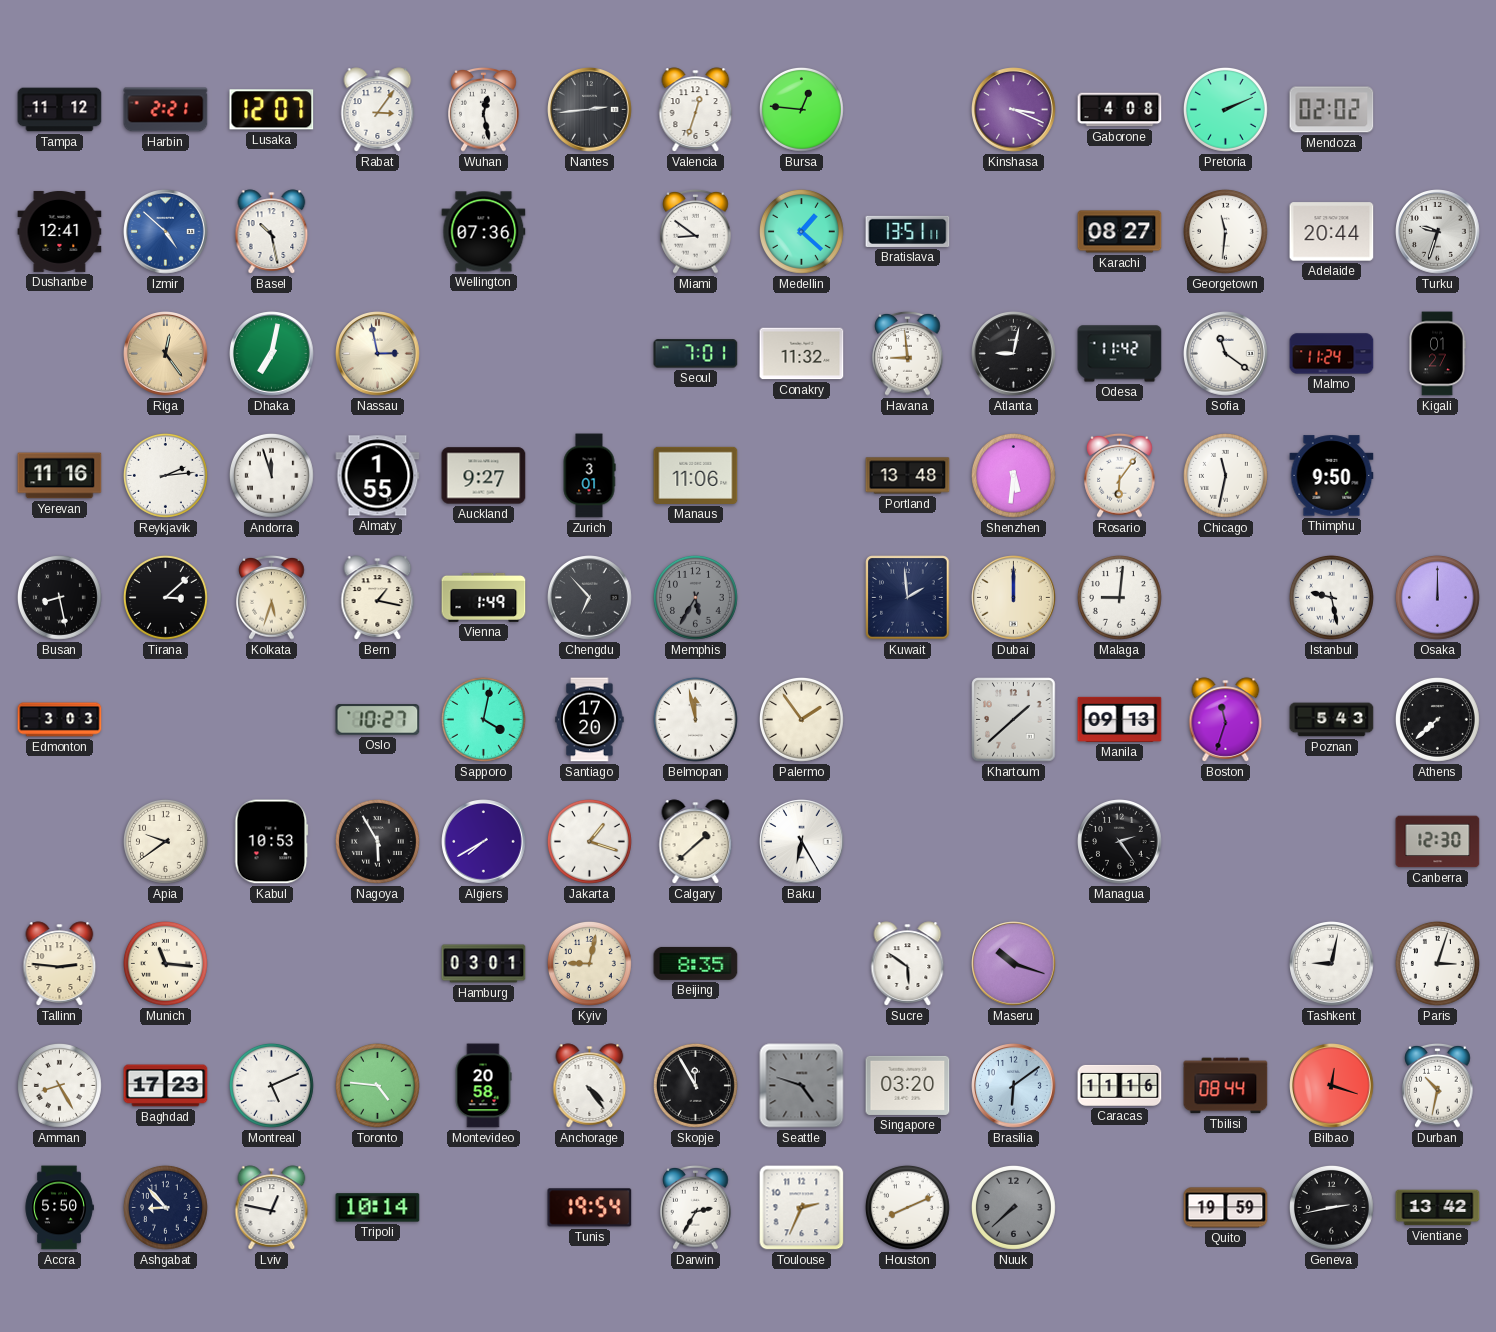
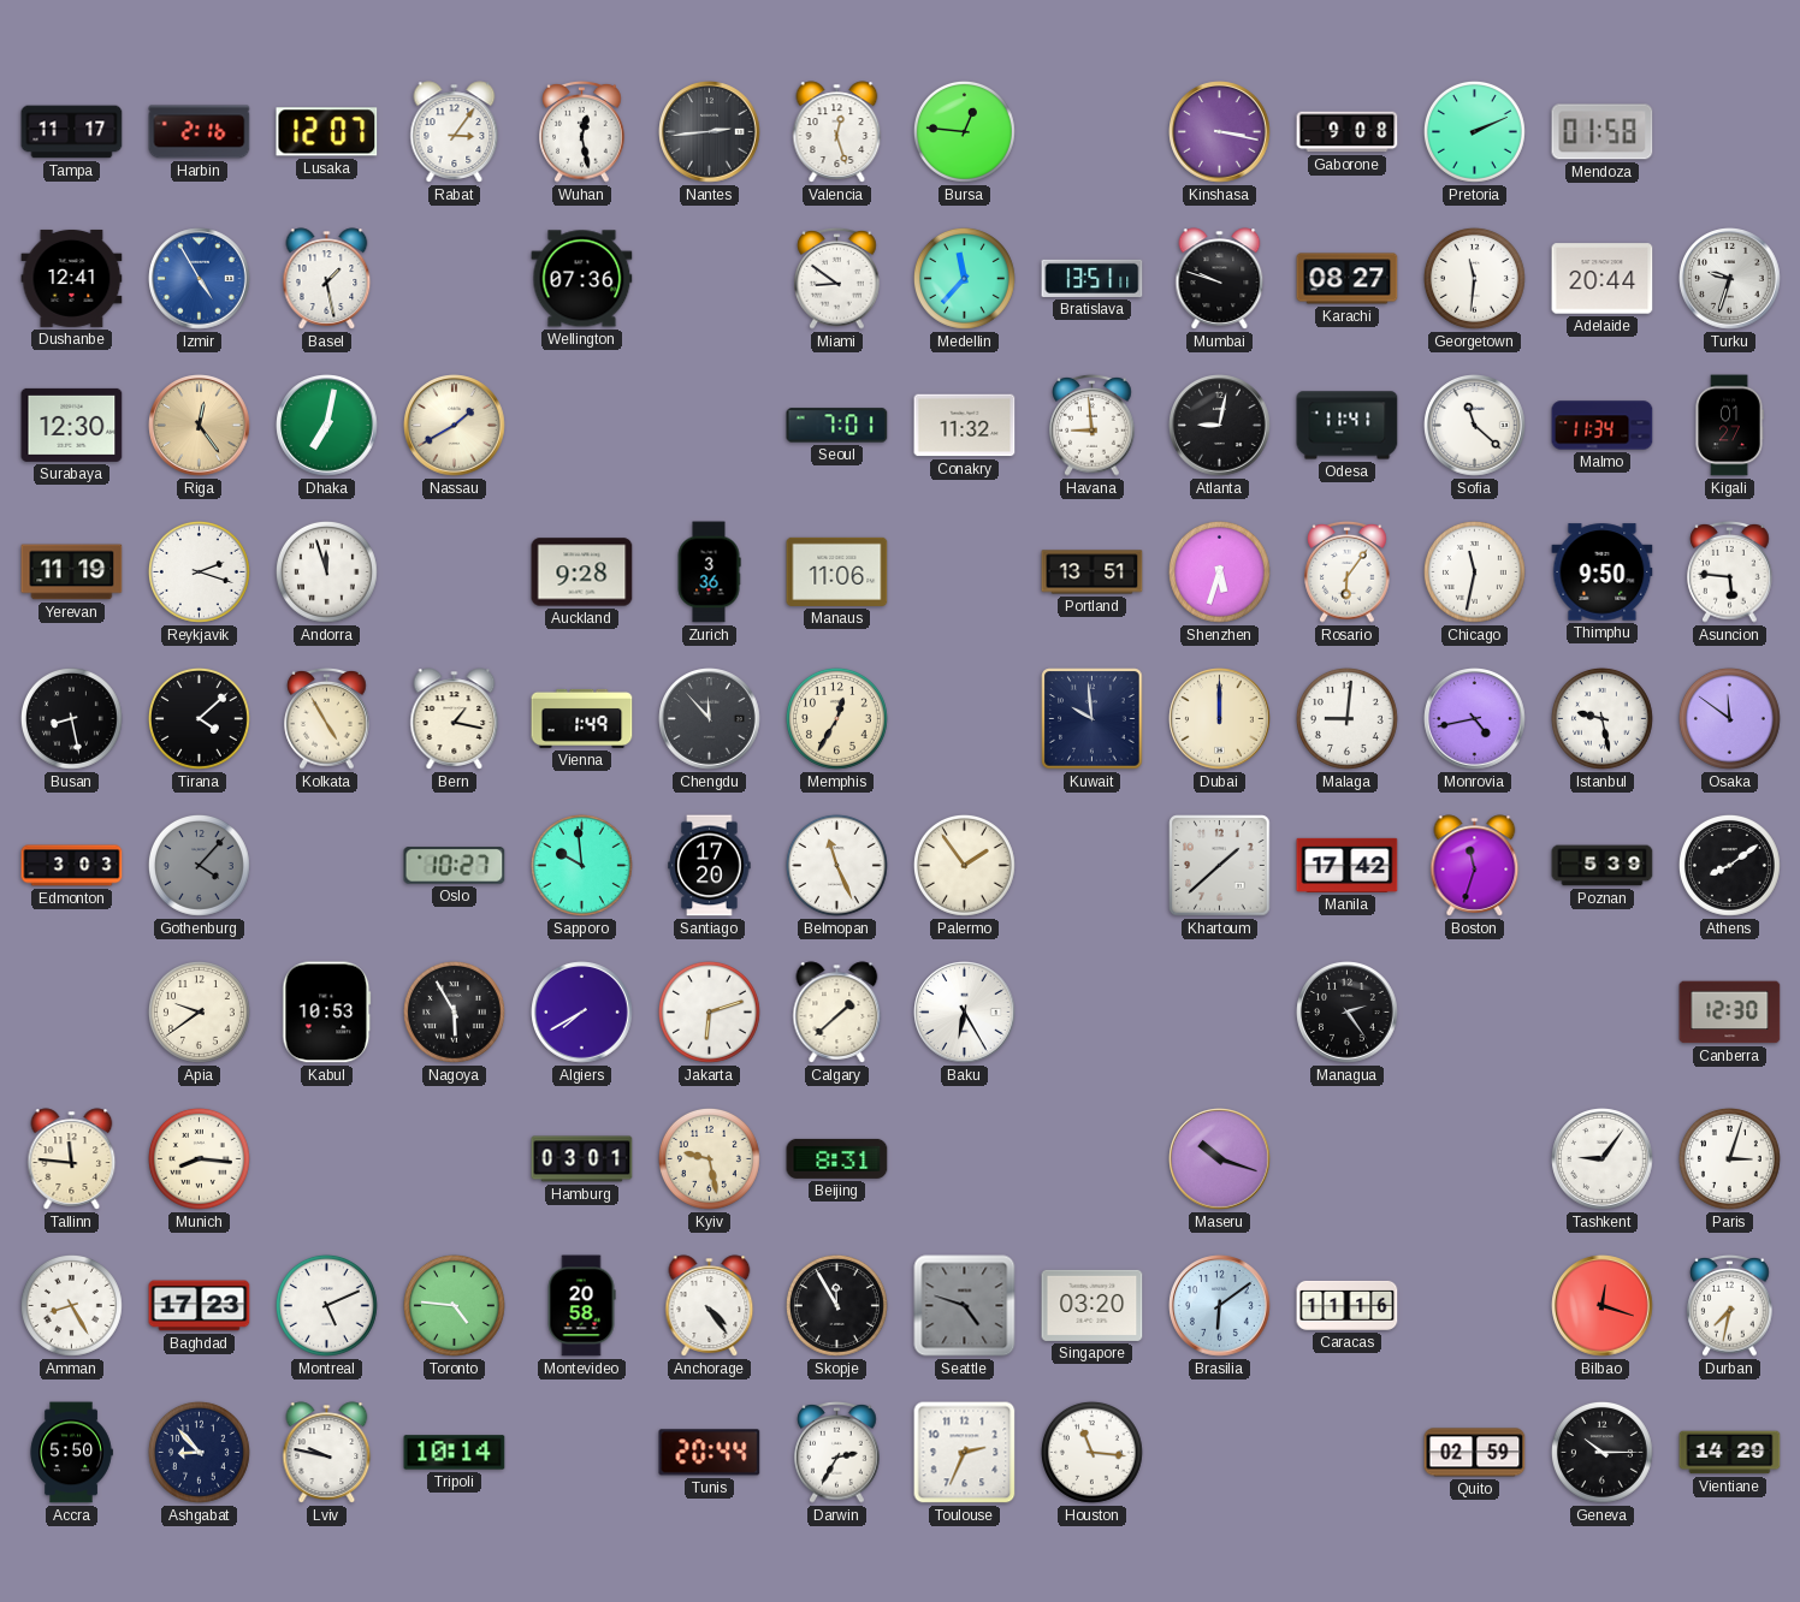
Tampa: 11:12 -> 11:17 (72, 132)
Harbin: 2:21 -> 2:16 (200, 132)
Valencia: 12:33 -> 12:27 (837, 132)
Kinshasa: 3:19 -> 3:17 (1220, 132)
Gaborone: 4:08 -> 9:08 (1348, 132)
Mendoza: 02:02 -> 01:58 (1603, 132)
Izmir: 4:52 -> 4:55 (200, 279)
Basel: 10:28 -> 1:28 (327, 279)
Medellin: 1:22 -> 11:37 (964, 278)
Mumbai: none -> 9:48 (1220, 279)
Surabaya: none -> 12:30 (72, 425)
Nassau: 2:58 -> 1:40 (455, 426)
Odesa: 11:42 -> 11:41 (1348, 426)
Sofia: 11:21 -> 11:22 (1475, 426)
Malmo: 11:24 -> 11:34 (1603, 426)
Yerevan: 11:16 -> 11:19 (72, 572)
Reykjavik: 2:14 -> 2:18 (199, 571)
Almaty: 1:55 -> none (378, 476)
Auckland: 9:27 -> 9:28 (582, 572)
Zurich: 3:01 -> 3:36 (709, 572)
Portland: 13:48 -> 13:51 (1093, 572)
Shenzhen: 5:31 -> 5:33 (1219, 571)
Asuncion: none -> 5:46 (1730, 571)
Tirana: 3:08 -> 4:08 (199, 718)
Kolkata: 5:33 -> 4:55 (327, 718)
Chengdu: 6:53 -> 11:53 (710, 719)
Memphis: 5:35 -> 12:35 (836, 718)
Memphis dial: grey -> cream (836, 718)
Kuwait: 1:59 -> 9:59 (1093, 719)
Monrovia: none -> 4:43 (1475, 719)
Osaka: 12:00 -> 11:51 (1729, 718)
Gothenburg: none -> 4:07 (199, 865)
Sapporo: 4:02 -> 9:59 (581, 865)
Belmopan: 11:58 -> 11:26 (836, 865)
Manila: 09:13 -> 17:42 (1348, 865)
Poznan: 5:43 -> 5:39 (1603, 866)
Athens: 7:38 -> 8:09 (1729, 865)
Jakarta: 1:18 -> 6:12 (709, 1011)
Tallinn: 2:46 -> 11:46 (72, 1159)
Munich: 11:16 -> 8:16 (199, 1158)
Kyiv: 9:02 -> 9:28 (709, 1158)
Beijing: 8:35 -> 8:31 (837, 1158)
Sucre: 5:51 -> none (908, 964)
Tashkent: 9:02 -> 9:06 (1603, 1159)
Tbilisi: 08:44 -> none (1226, 1086)
Durban: 10:32 -> 7:32 (1730, 1305)
Lviv: 12:47 -> 9:47 (327, 1453)
Tunis: 19:54 -> 20:44 (710, 1453)
Houston: 8:11 -> 11:16 (1091, 1452)
Nuuk: 7:38 -> none (1013, 1207)
Quito: 19:59 -> 02:59 (1475, 1453)
Geneva: 2:43 -> 10:15 (1601, 1452)
Vientiane: 13:42 -> 14:29 (1730, 1453)
